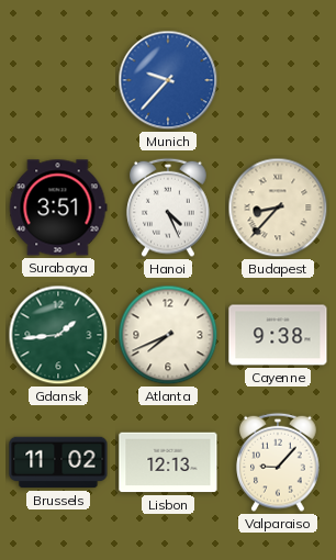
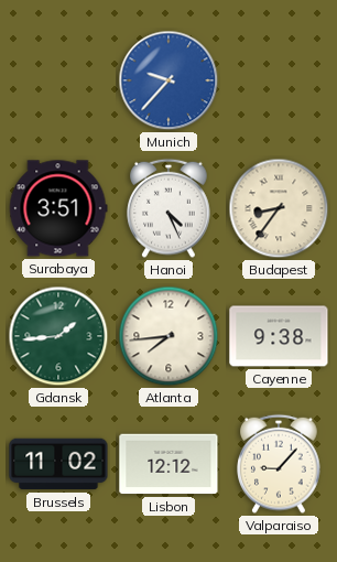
Budapest: 8:37 -> 8:36 (279, 208)
Atlanta: 7:41 -> 7:44 (168, 336)
Lisbon: 12:13 -> 12:12 (168, 464)
